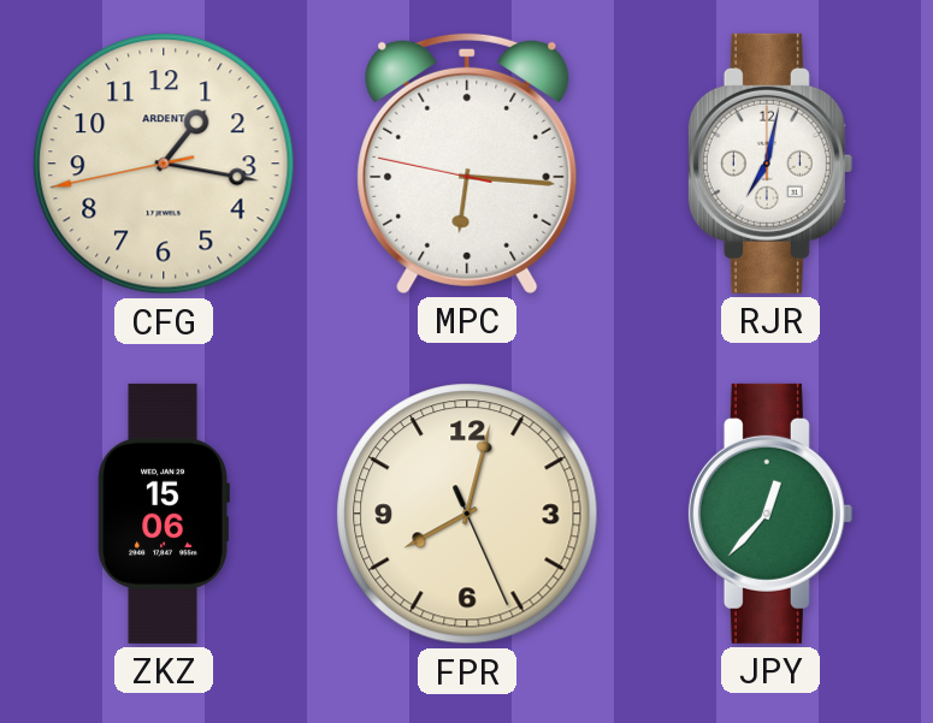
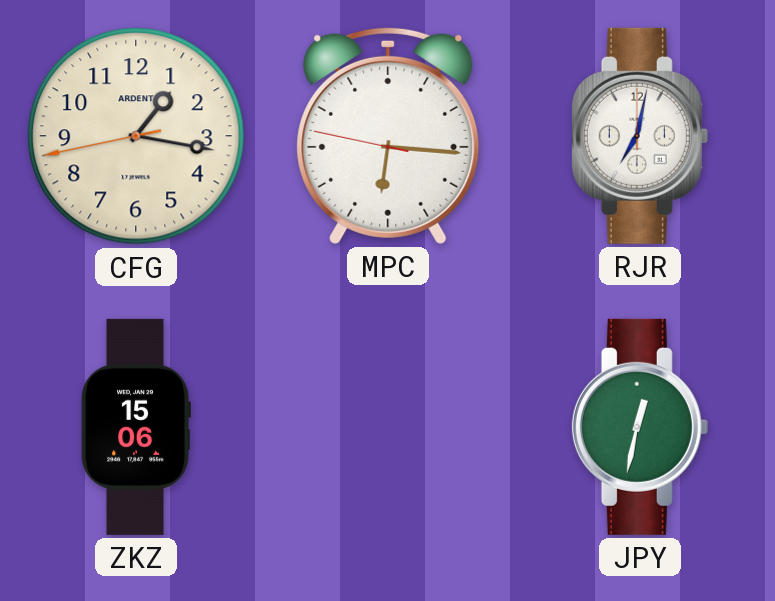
FPR: 8:02 -> none (467, 514)
JPY: 12:37 -> 12:32 (640, 427)
